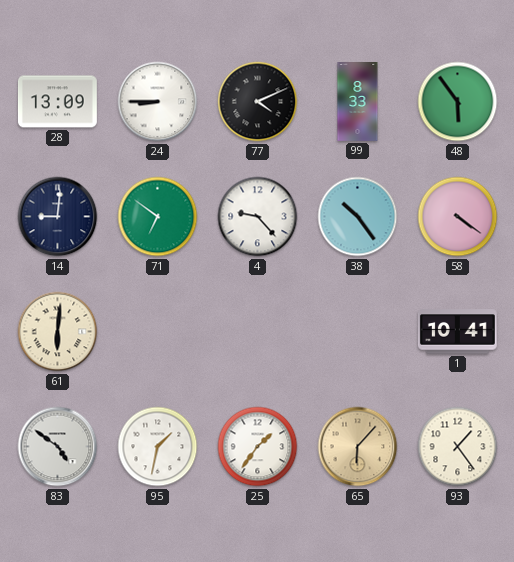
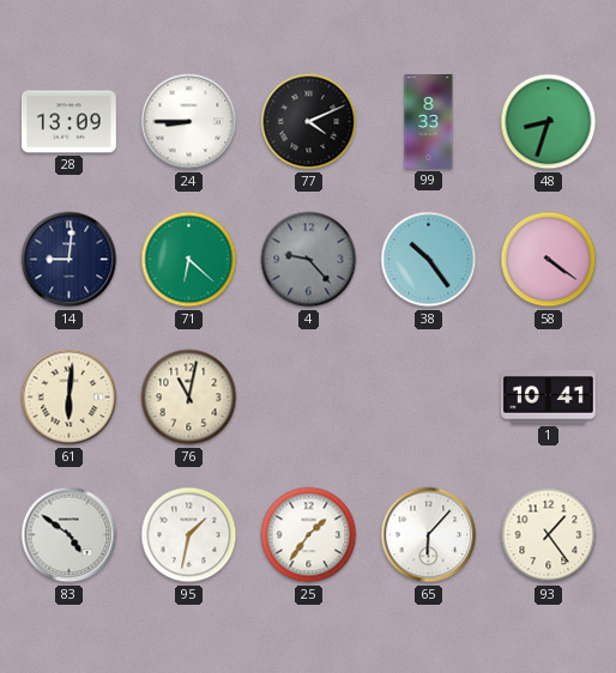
48: 5:54 -> 8:33 (549, 122)
71: 6:51 -> 6:22 (189, 260)
4 dial: white -> grey (309, 260)
76: none -> 11:02 (189, 398)
65 dial: champagne -> white (429, 535)
